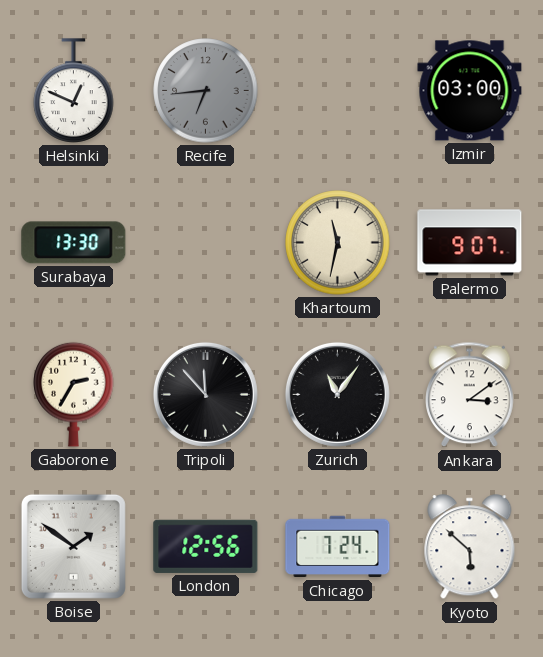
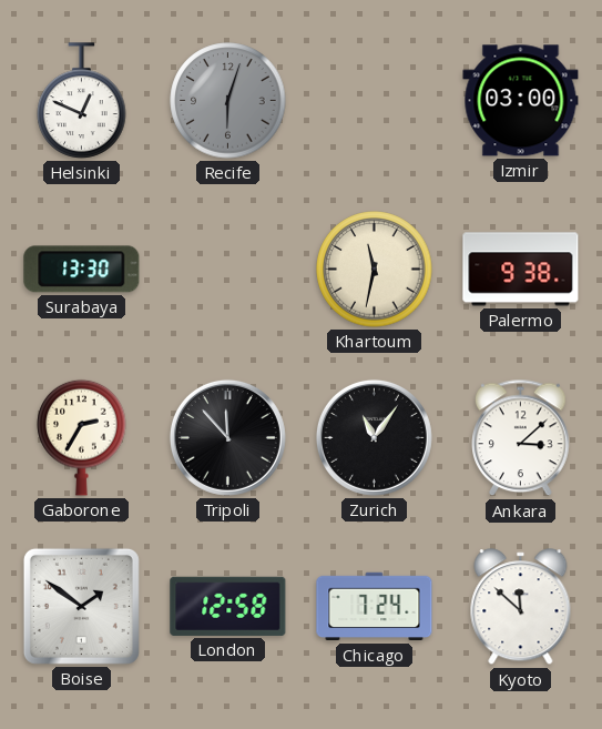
Recife: 6:44 -> 6:03 (228, 101)
Palermo: 9:07 -> 9:38 (521, 270)
Ankara: 3:09 -> 3:08 (521, 438)
London: 12:56 -> 12:58 (228, 606)
Kyoto: 5:52 -> 11:52 (521, 607)
